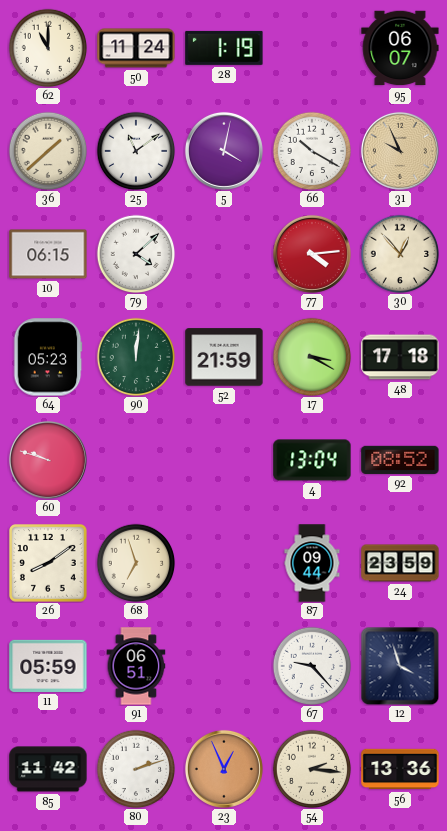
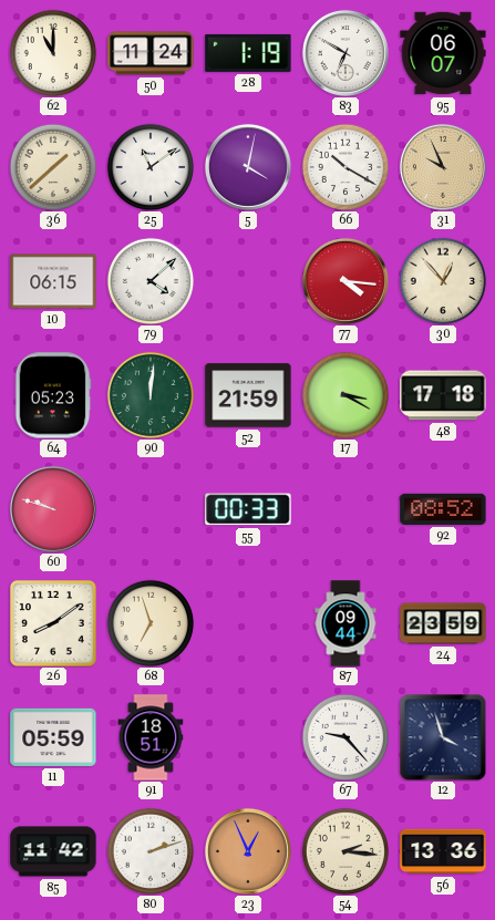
83: none -> 6:50 (346, 53)
77: 4:14 -> 4:16 (346, 281)
55: none -> 00:33 (248, 509)
4: 13:04 -> none (312, 460)
91: 06:51 -> 18:51 (151, 737)
